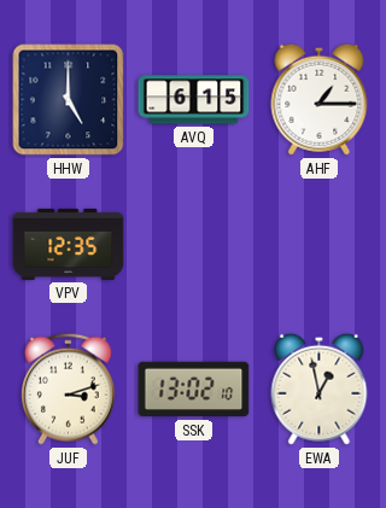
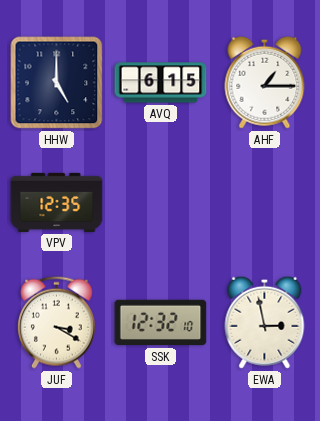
JUF: 3:12 -> 3:20 (57, 322)
SSK: 13:02 -> 12:32 (161, 323)
EWA: 12:58 -> 2:58 (265, 322)
